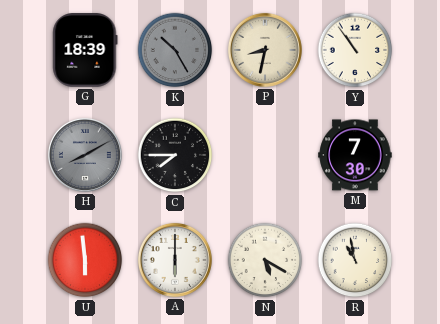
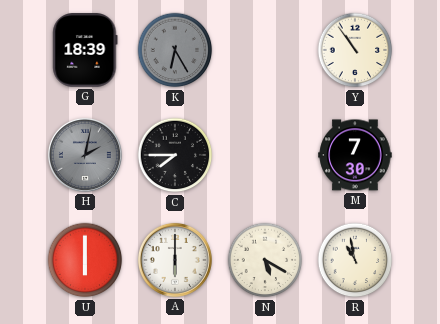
K: 10:25 -> 6:25 (175, 50)
P: 8:32 -> none (265, 50)
H: 8:10 -> 2:02 (85, 155)
U: 5:59 -> 6:00 (85, 260)
